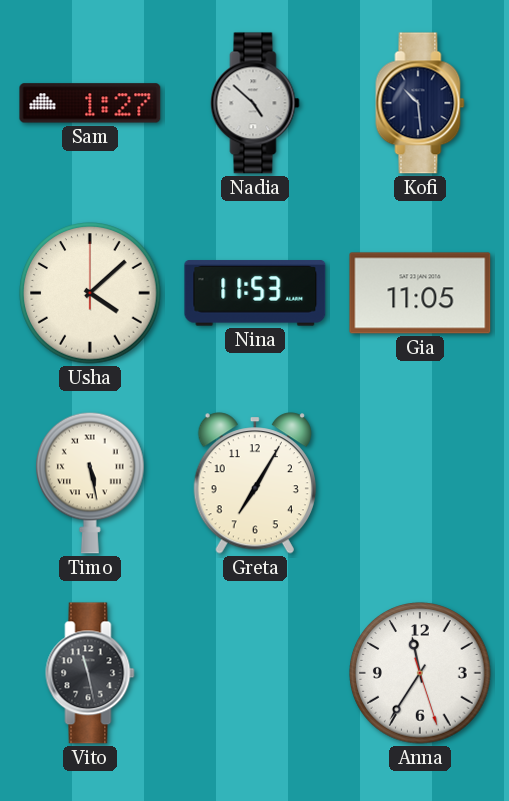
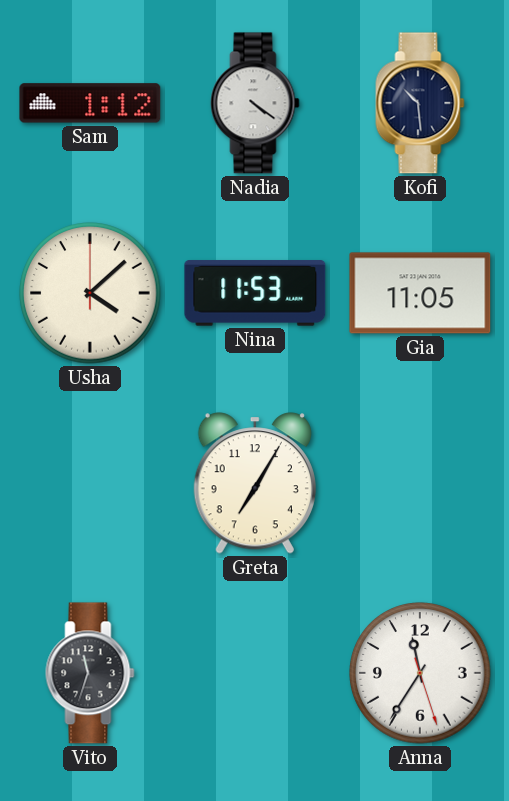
Sam: 1:27 -> 1:12 (90, 103)
Nadia: 4:52 -> 4:21 (255, 103)
Timo: 5:28 -> none (91, 483)
Vito: 11:28 -> 11:33 (90, 673)
